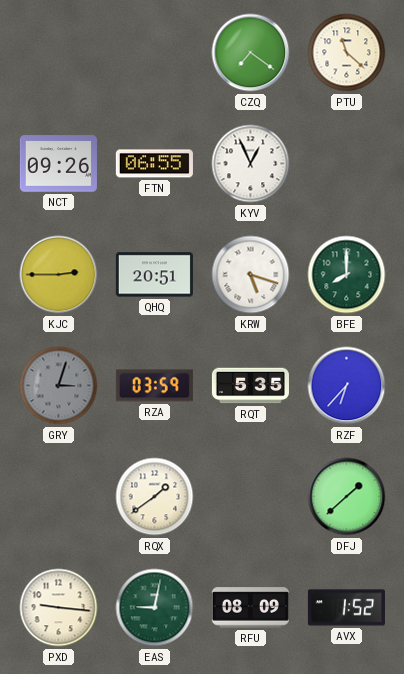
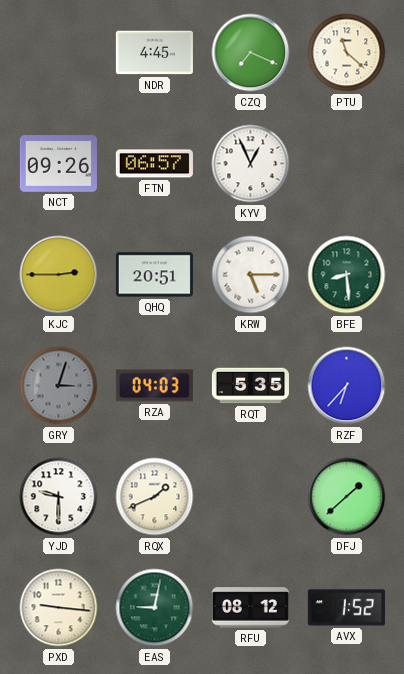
NDR: none -> 4:45 (154, 53)
CZQ: 7:21 -> 7:19 (251, 53)
FTN: 06:55 -> 06:57 (154, 164)
KRW: 5:18 -> 5:15 (251, 275)
BFE: 8:00 -> 8:29 (347, 275)
RZA: 03:59 -> 04:03 (154, 386)
YJD: none -> 9:30 (59, 497)
RQX: 1:39 -> 1:41 (155, 497)
RFU: 08:09 -> 08:12 (250, 608)
